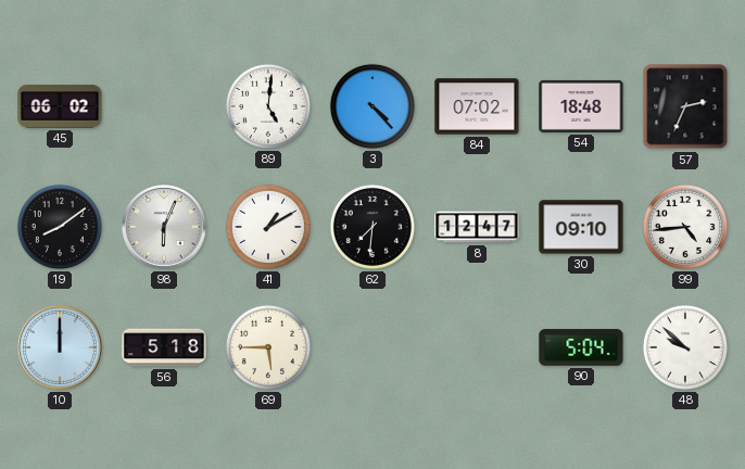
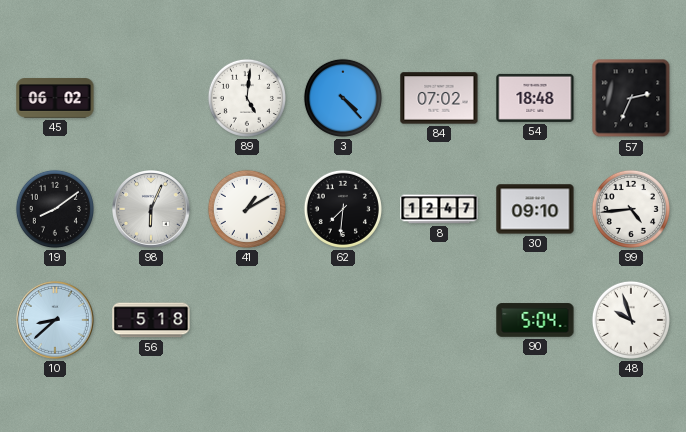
10: 12:00 -> 8:38 (56, 321)
69: 5:45 -> none (268, 347)
48: 9:52 -> 9:57 (631, 320)
